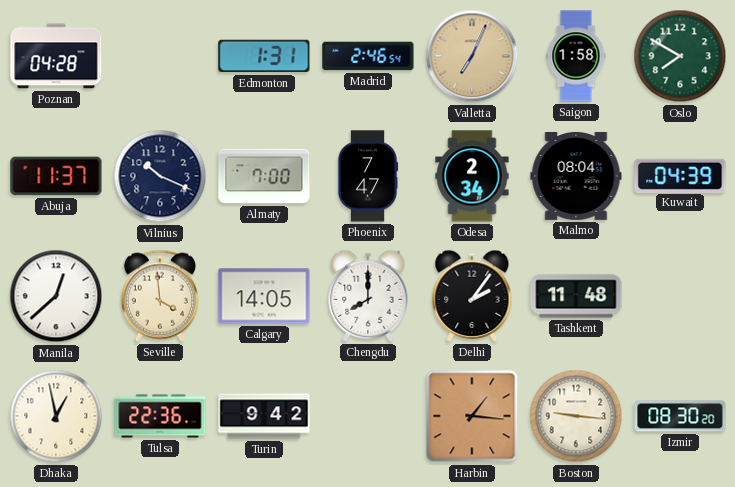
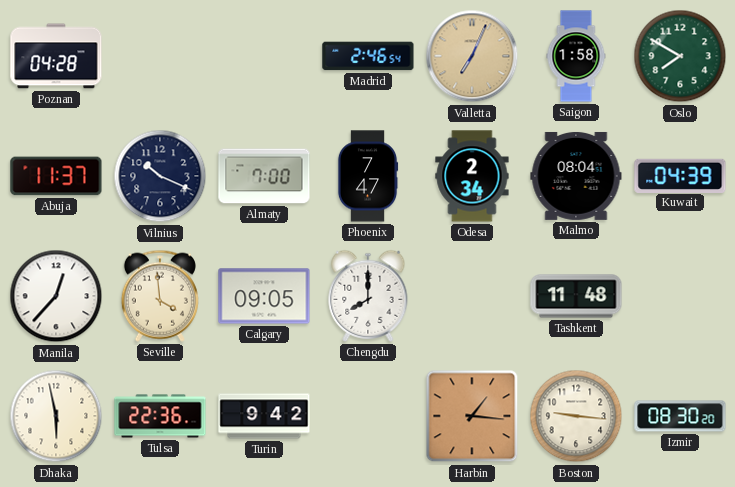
Edmonton: 1:31 -> none (264, 56)
Manila: 12:38 -> 12:37 (56, 296)
Calgary: 14:05 -> 09:05 (264, 296)
Delhi: 2:06 -> none (472, 296)
Dhaka: 12:58 -> 5:58 (56, 416)
